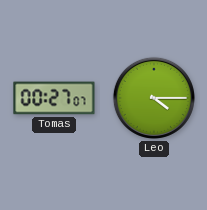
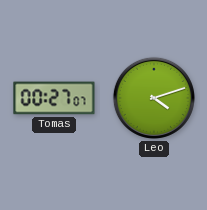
Leo: 4:15 -> 4:12 (154, 98)
